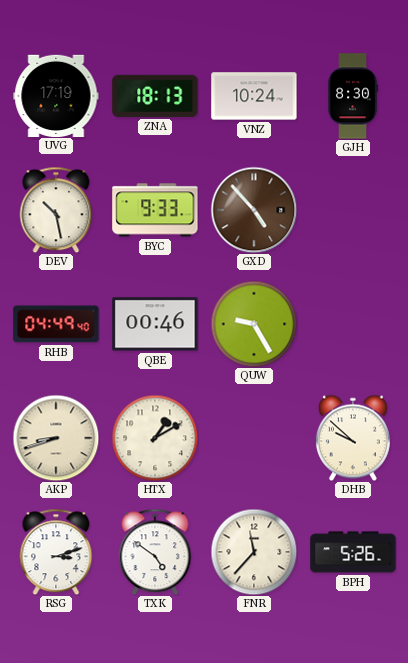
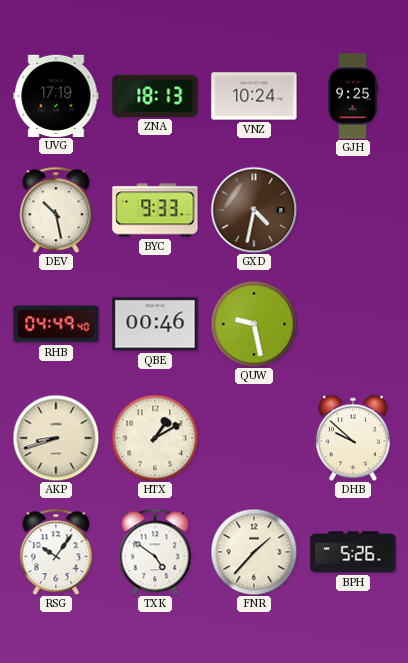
GJH: 8:30 -> 9:25 (353, 96)
GXD: 4:53 -> 4:32 (254, 210)
QUW: 9:25 -> 9:28 (254, 324)
RSG: 3:12 -> 10:06 (56, 552)
FNR: 11:37 -> 1:37 (254, 552)
